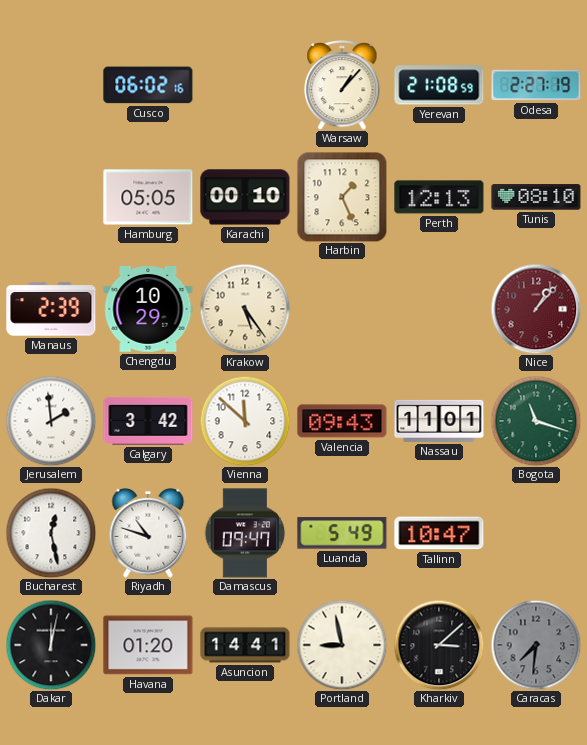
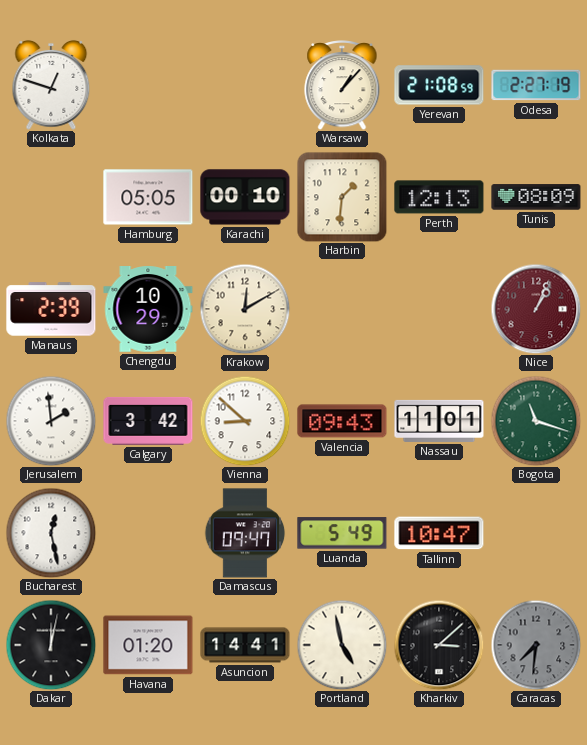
Kolkata: none -> 12:48 (51, 85)
Cusco: 06:02 -> none (148, 85)
Harbin: 1:26 -> 1:31 (342, 197)
Tunis: 08:10 -> 08:09 (536, 197)
Krakow: 5:24 -> 12:10 (245, 309)
Nice: 1:07 -> 1:04 (536, 309)
Vienna: 11:52 -> 8:52 (245, 421)
Riyadh: 10:48 -> none (148, 533)
Portland: 8:58 -> 4:58 (342, 645)
